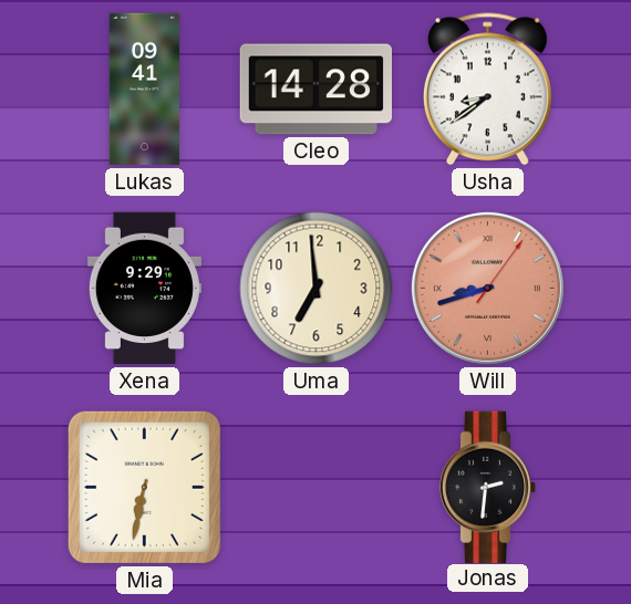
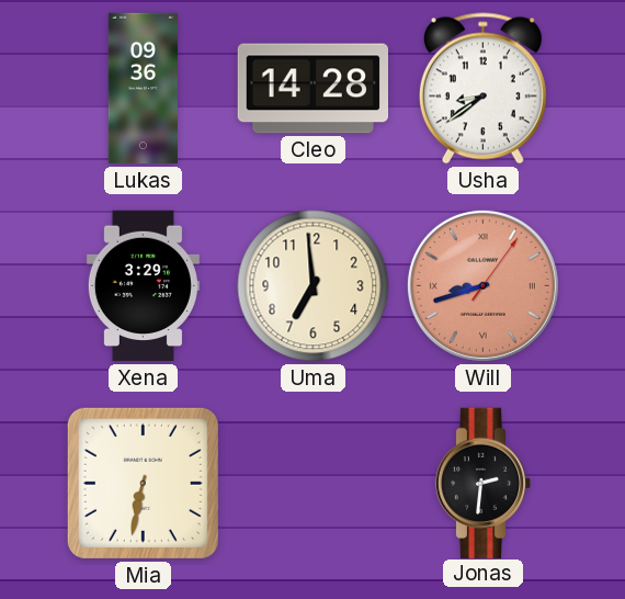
Lukas: 09:41 -> 09:36 (143, 89)
Xena: 9:29 -> 3:29 (143, 286)
